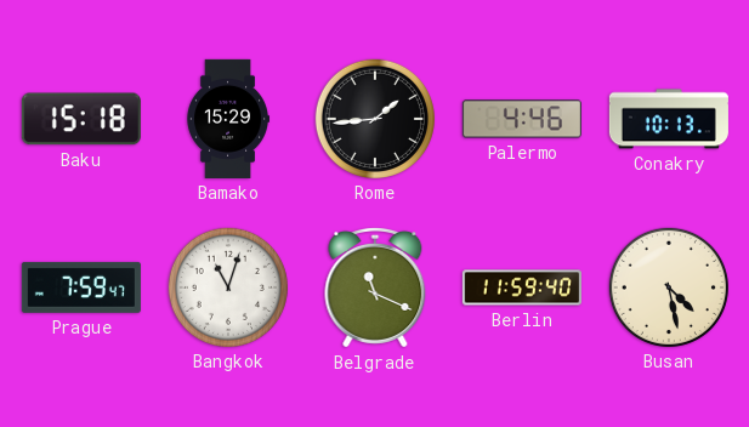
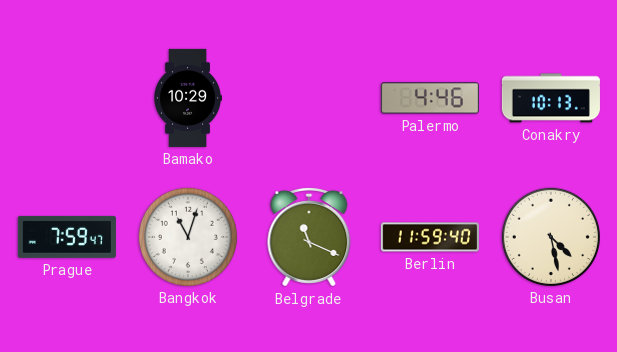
Baku: 15:18 -> none (81, 119)
Bamako: 15:29 -> 10:29 (187, 98)
Rome: 1:44 -> none (375, 119)
